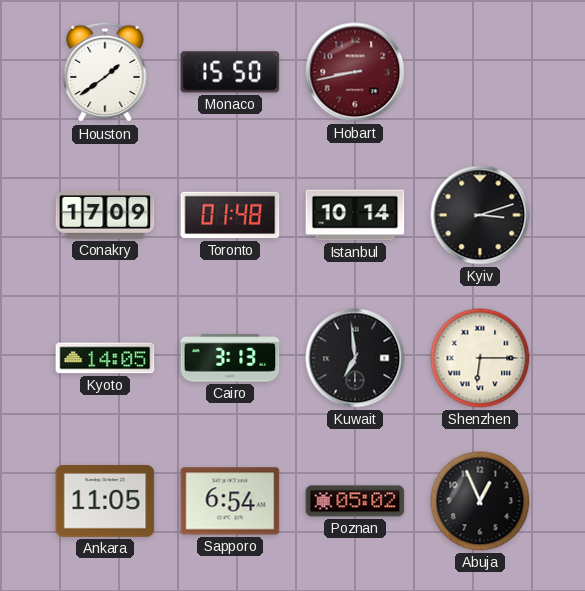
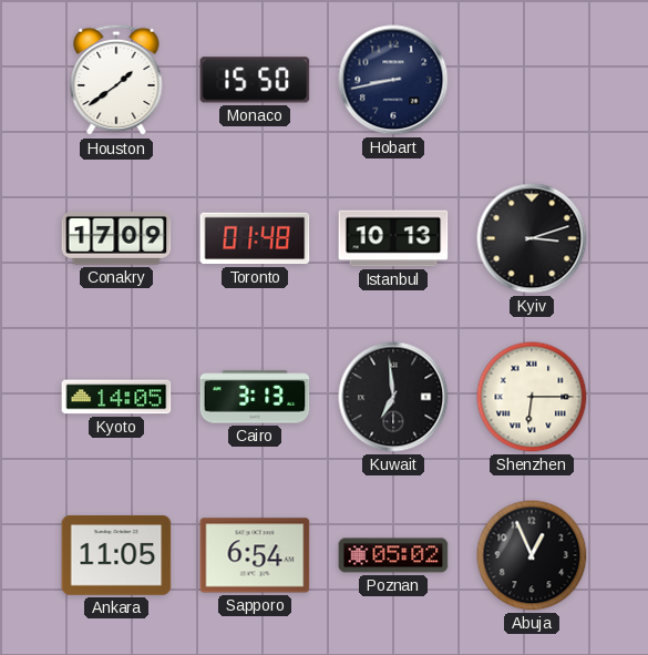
Hobart dial: burgundy -> navy (393, 80)
Istanbul: 10:14 -> 10:13 (393, 238)
